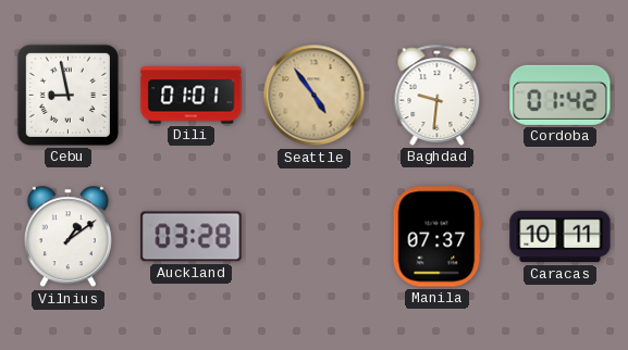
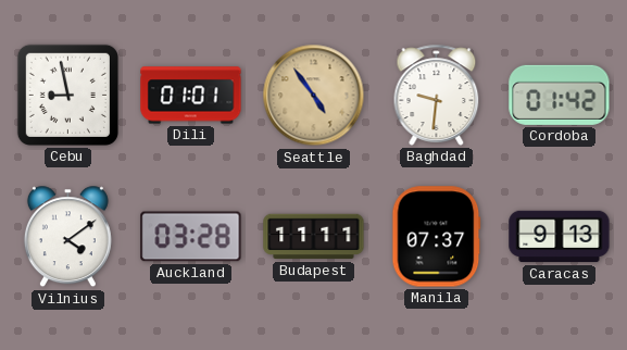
Vilnius: 1:09 -> 4:09 (67, 237)
Budapest: none -> 11:11 (314, 237)
Caracas: 10:11 -> 9:13 (560, 237)
